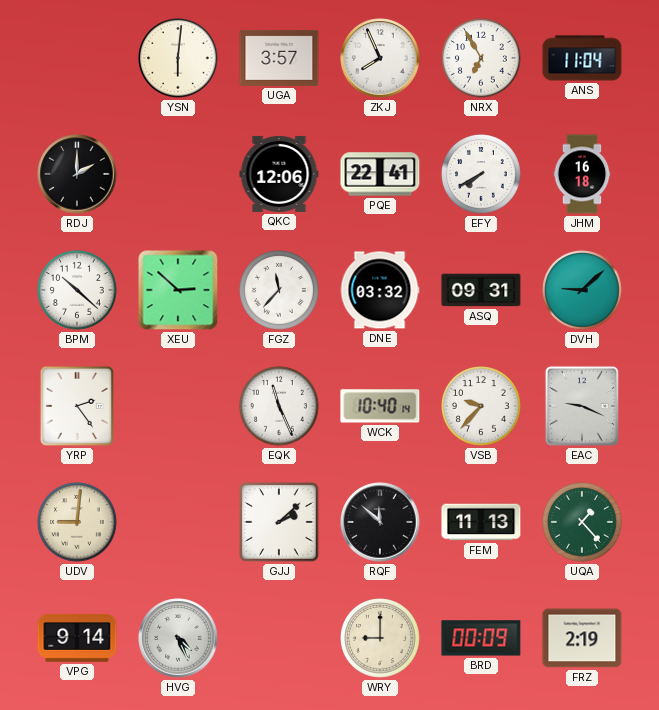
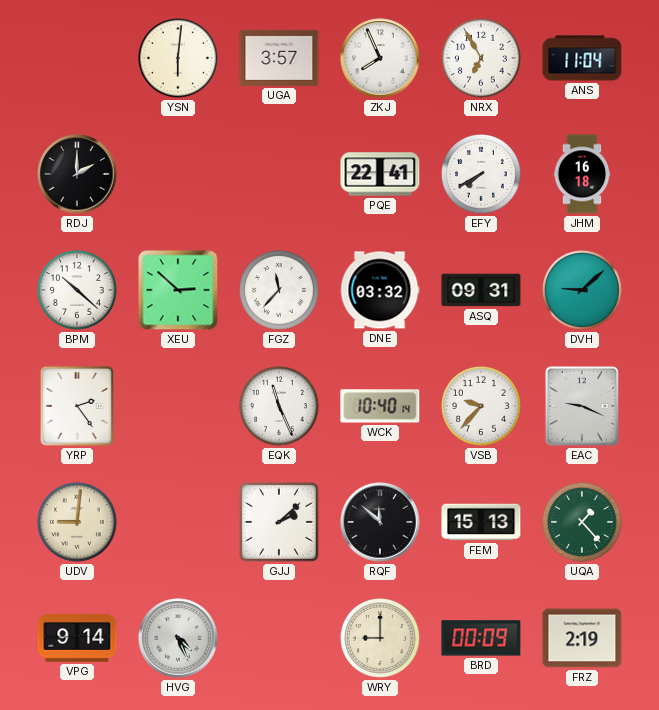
QKC: 12:06 -> none (279, 174)
FEM: 11:13 -> 15:13 (481, 522)
